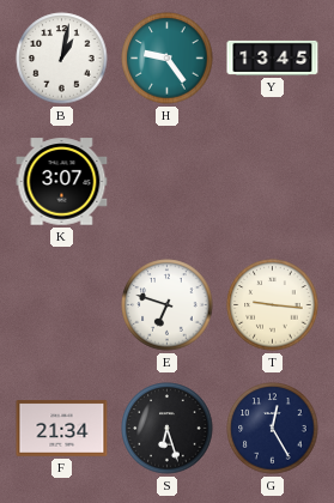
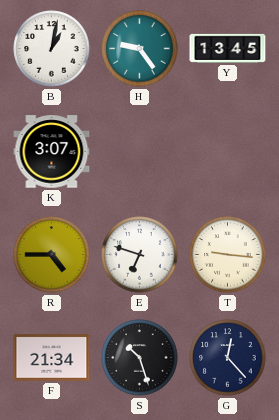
R: none -> 4:45 (52, 255)
S: 6:27 -> 10:27 (140, 358)
G: 12:25 -> 12:23 (228, 358)
